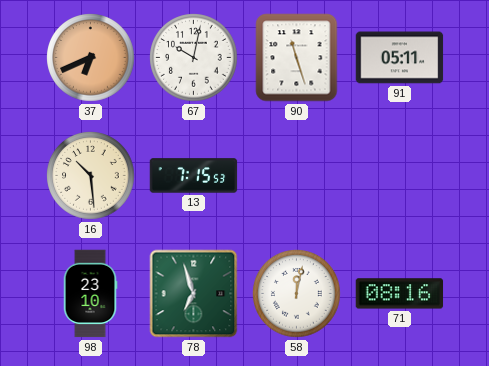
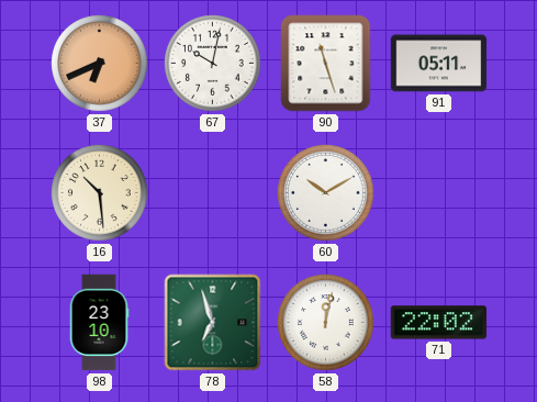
13: 7:15 -> none (194, 176)
60: none -> 10:10 (326, 193)
71: 08:16 -> 22:02 (439, 323)
